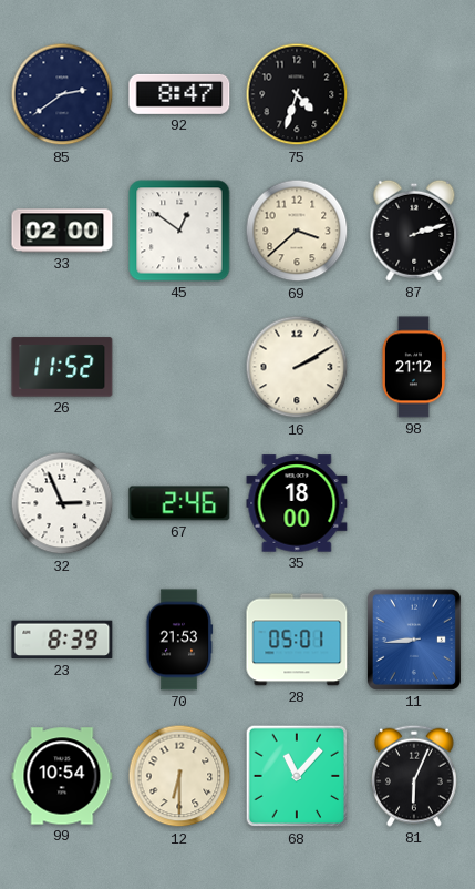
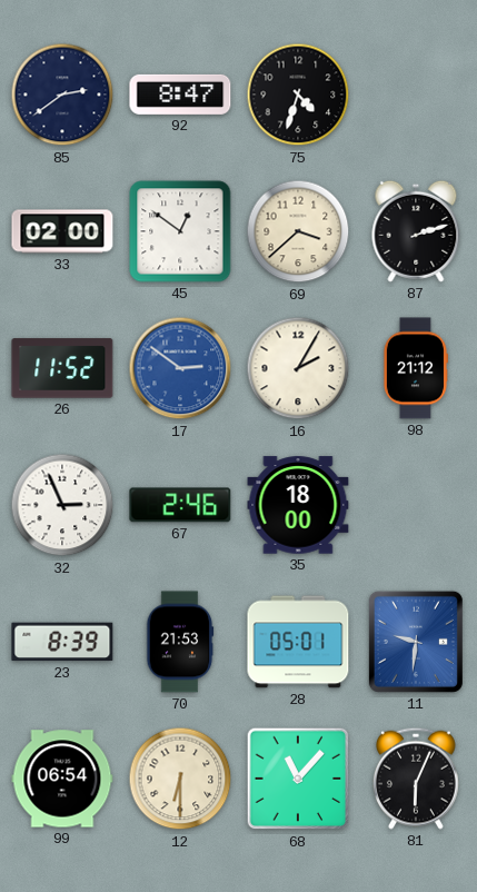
17: none -> 2:51 (180, 368)
16: 2:10 -> 2:05 (298, 368)
11: 8:44 -> 9:31 (416, 642)
99: 10:54 -> 06:54 (62, 779)
